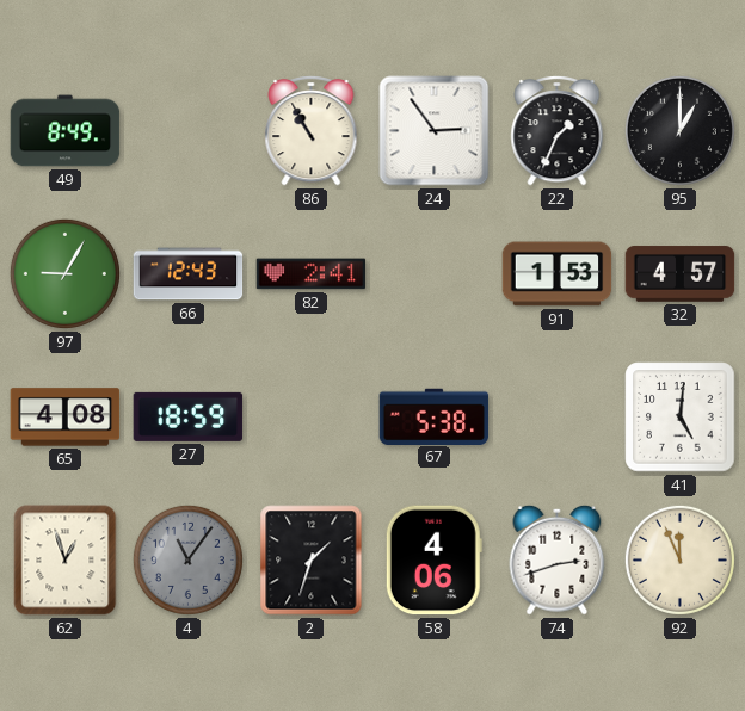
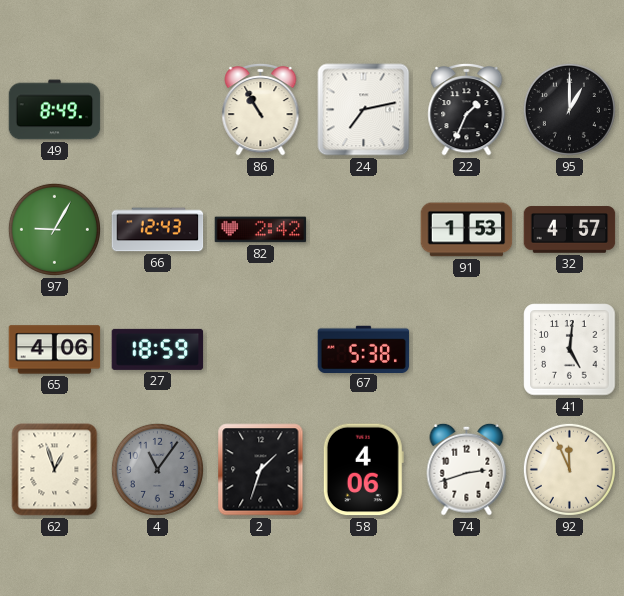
24: 2:54 -> 7:13 (364, 110)
82: 2:41 -> 2:42 (261, 230)
65: 4:08 -> 4:06 (55, 350)
